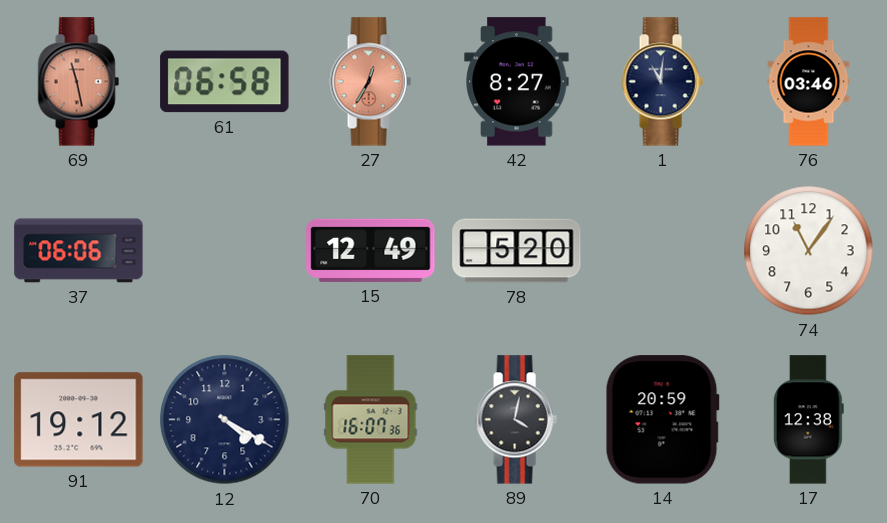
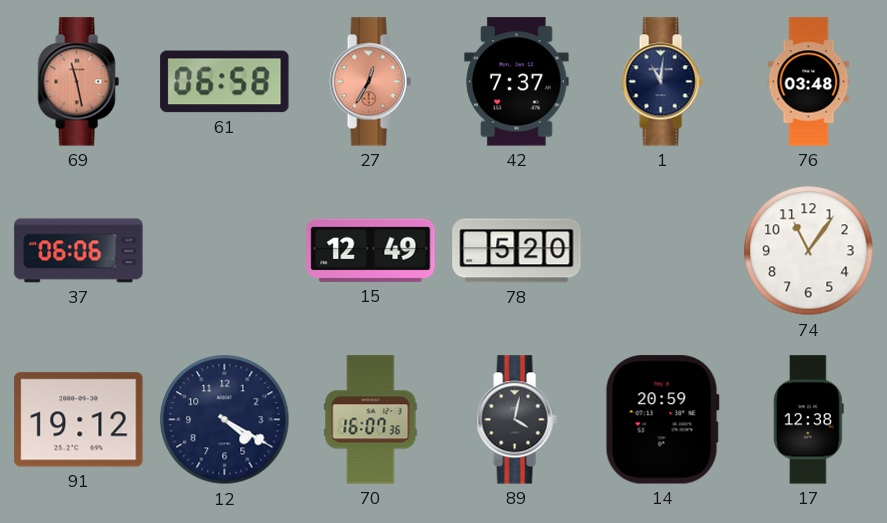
42: 8:27 -> 7:37 (517, 82)
76: 03:46 -> 03:48 (809, 82)
